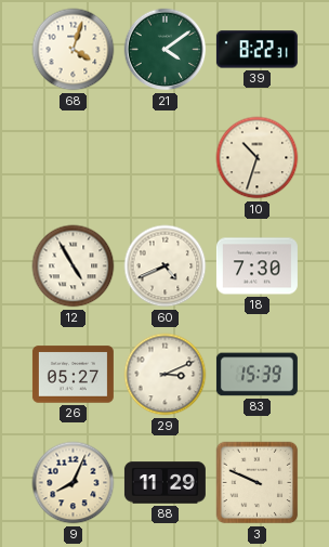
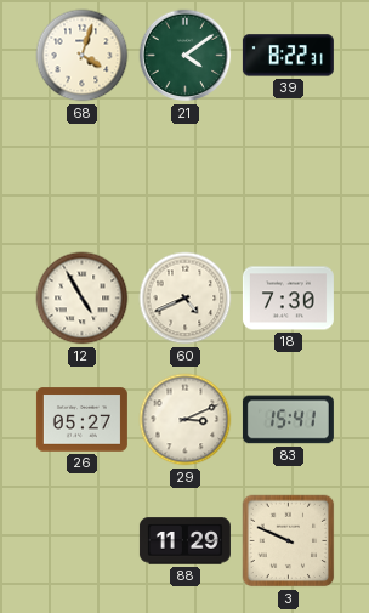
10: 10:33 -> none (258, 158)
83: 15:39 -> 15:41 (288, 420)
9: 8:04 -> none (74, 483)
